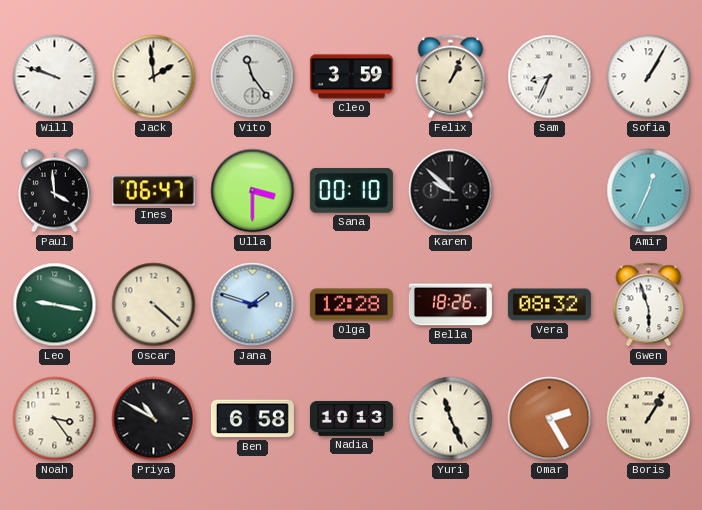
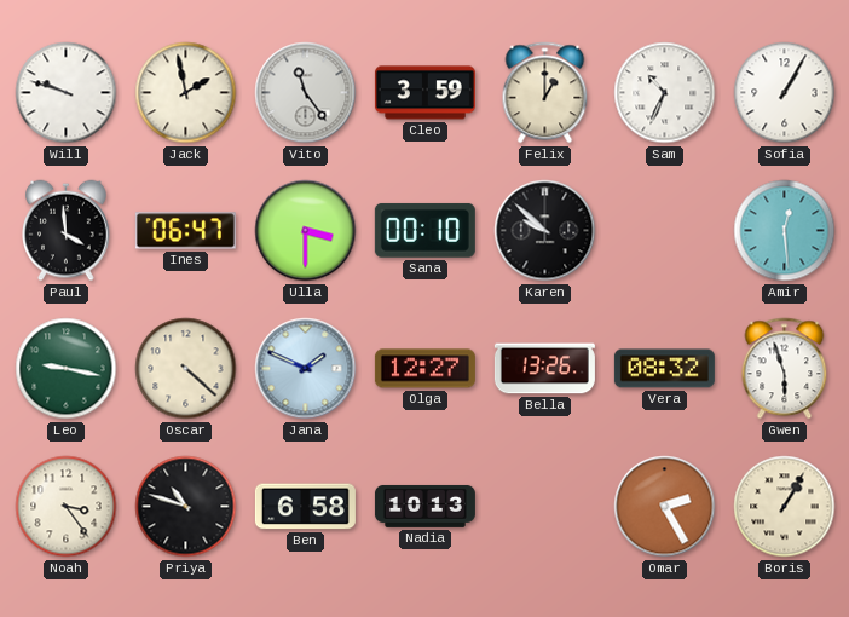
Jack: 1:59 -> 1:58 (186, 93)
Felix: 1:04 -> 1:00 (545, 93)
Sam: 8:34 -> 10:34 (665, 93)
Amir: 12:34 -> 12:29 (785, 231)
Jana: 1:48 -> 1:49 (306, 369)
Olga: 12:28 -> 12:27 (424, 369)
Bella: 18:26 -> 13:26 (544, 369)
Priya: 10:50 -> 10:48 (186, 507)
Yuri: 11:26 -> none (451, 419)
